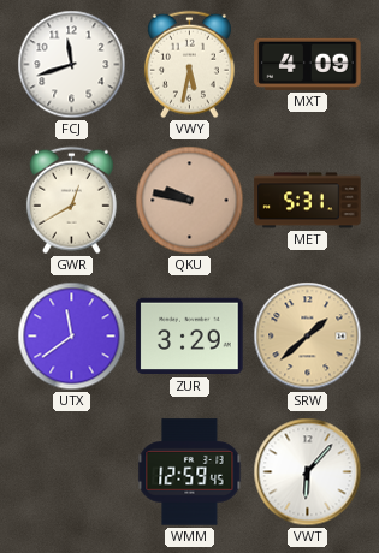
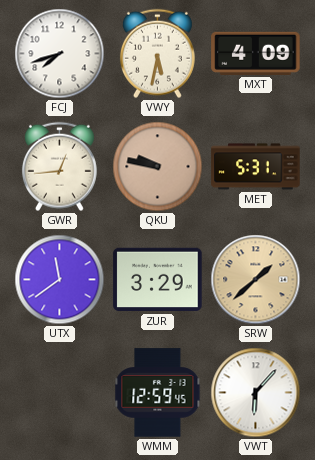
FCJ: 11:42 -> 7:42 (60, 54)
GWR: 12:40 -> 12:44 (59, 167)
